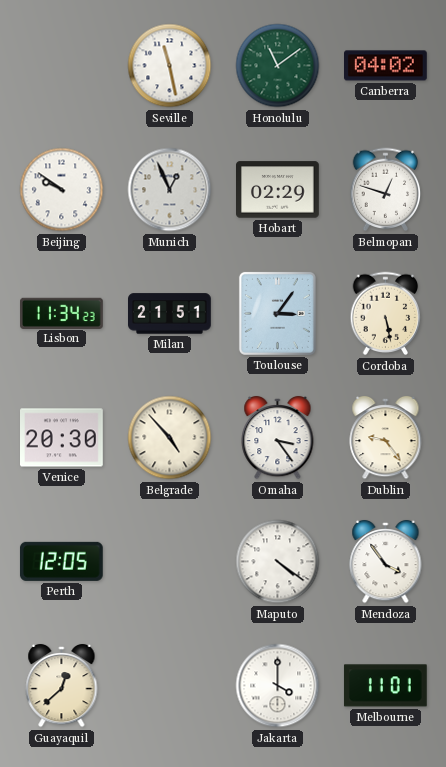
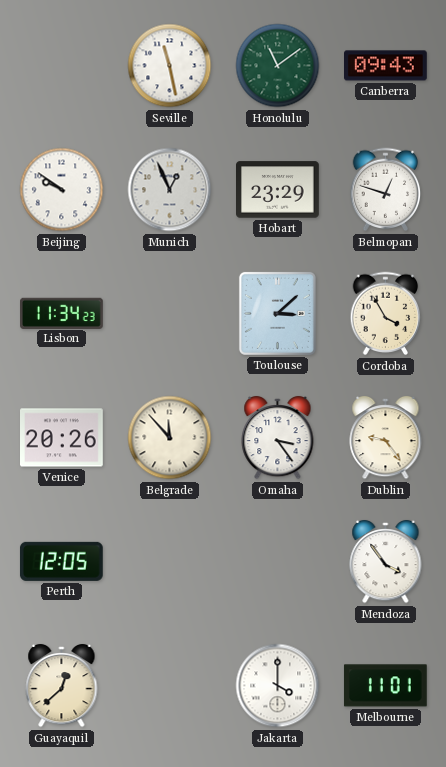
Canberra: 04:02 -> 09:43 (386, 66)
Hobart: 02:29 -> 23:29 (278, 190)
Milan: 21:51 -> none (170, 314)
Toulouse: 3:06 -> 3:08 (277, 313)
Cordoba: 5:28 -> 3:55 (386, 314)
Venice: 20:30 -> 20:26 (62, 438)
Belgrade: 4:53 -> 11:53 (170, 438)
Maputo: 4:21 -> none (278, 562)
